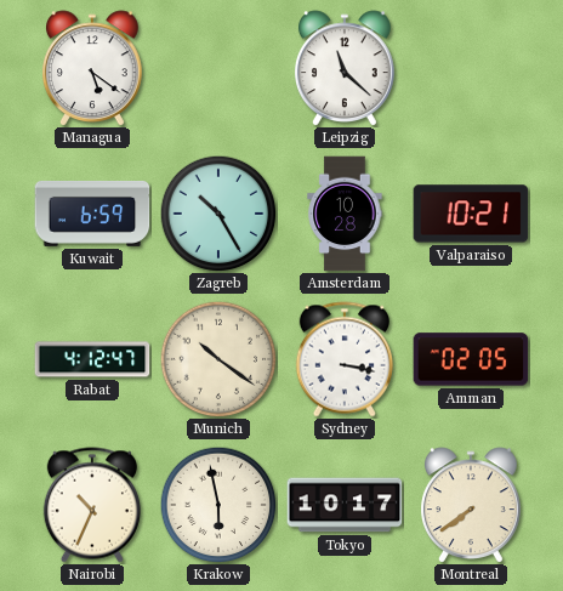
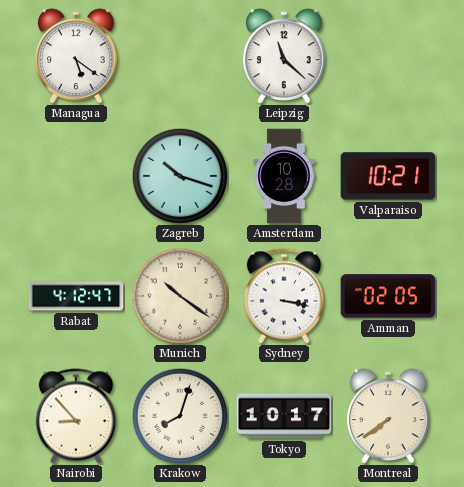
Kuwait: 6:59 -> none (92, 214)
Zagreb: 10:25 -> 10:18 (180, 176)
Nairobi: 10:34 -> 8:53 (76, 416)
Krakow: 5:58 -> 8:03 (180, 416)
